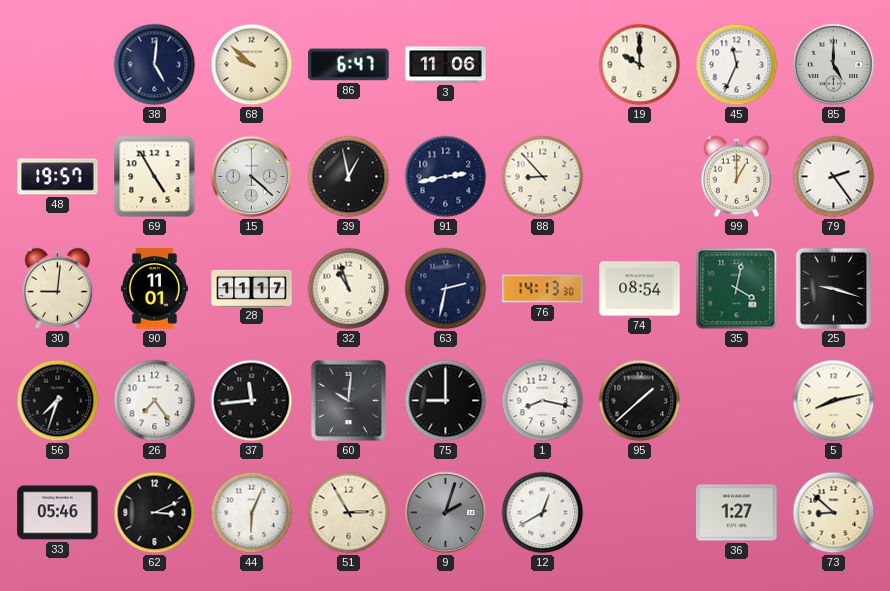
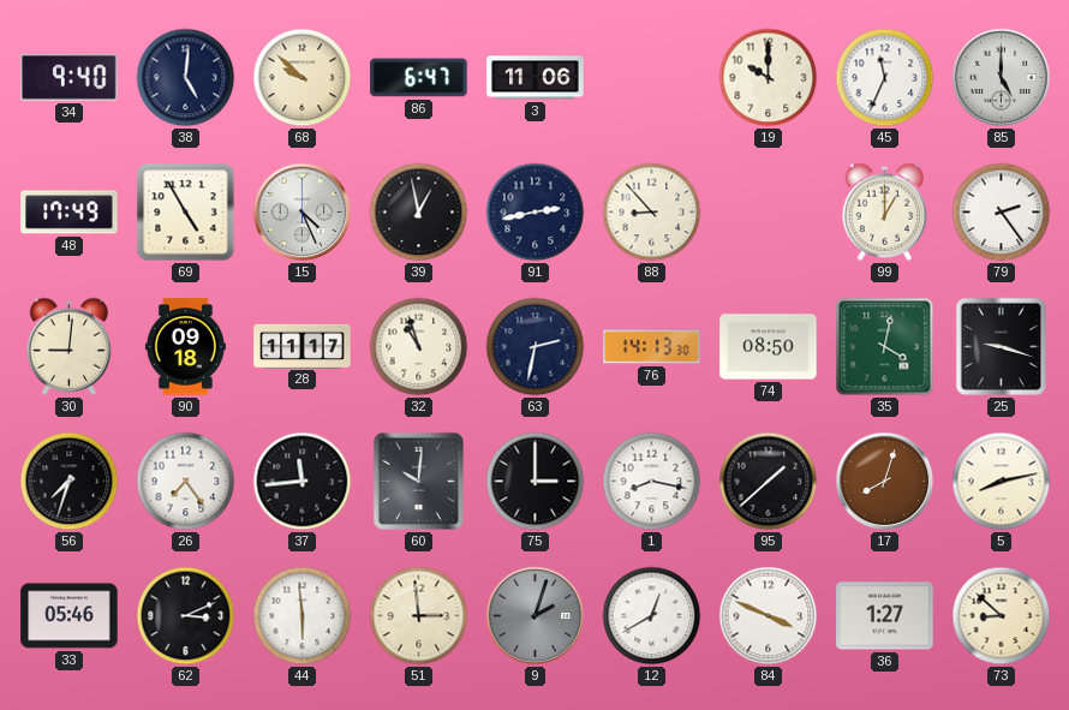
34: none -> 9:40 (70, 77)
48: 19:57 -> 17:49 (70, 213)
15: 4:22 -> 4:26 (303, 213)
90: 11:01 -> 09:18 (185, 347)
74: 08:54 -> 08:50 (769, 347)
75: 9:00 -> 3:00 (536, 482)
17: none -> 8:03 (885, 482)
44: 6:04 -> 5:59 (303, 616)
51: 2:55 -> 2:59 (419, 616)
84: none -> 3:49 (769, 616)
